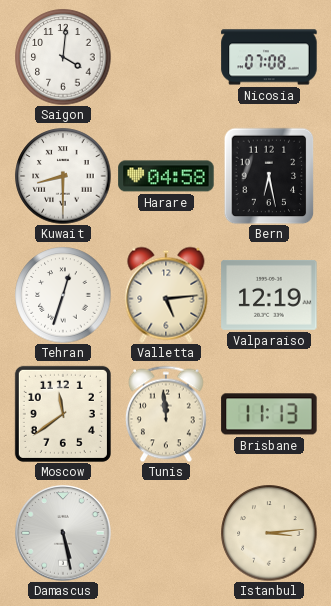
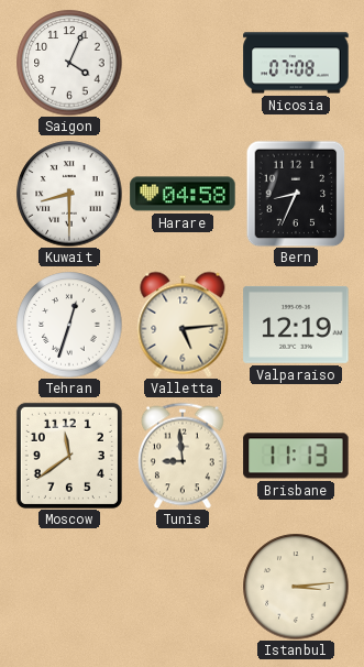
Saigon: 4:01 -> 4:04 (69, 63)
Bern: 6:28 -> 8:34 (296, 194)
Tunis: 11:59 -> 8:59 (183, 456)
Damascus: 5:28 -> none (63, 533)
